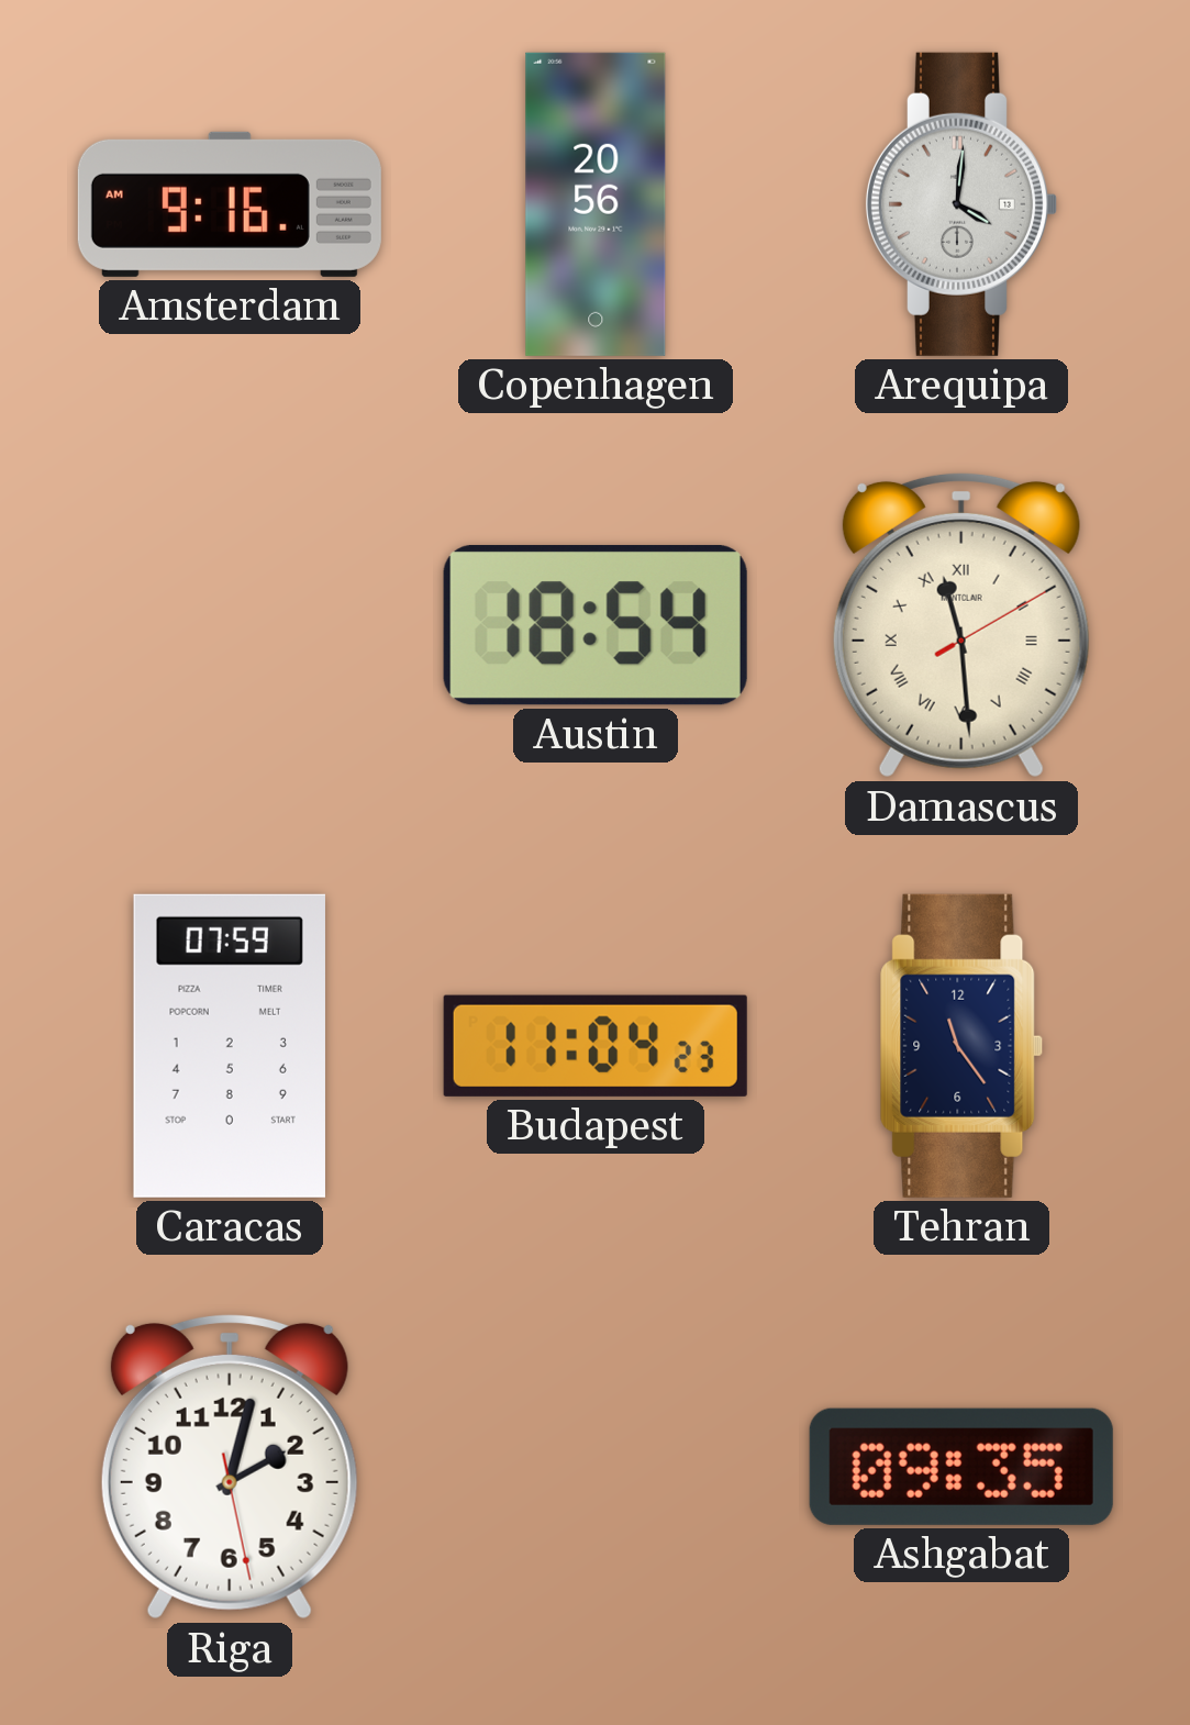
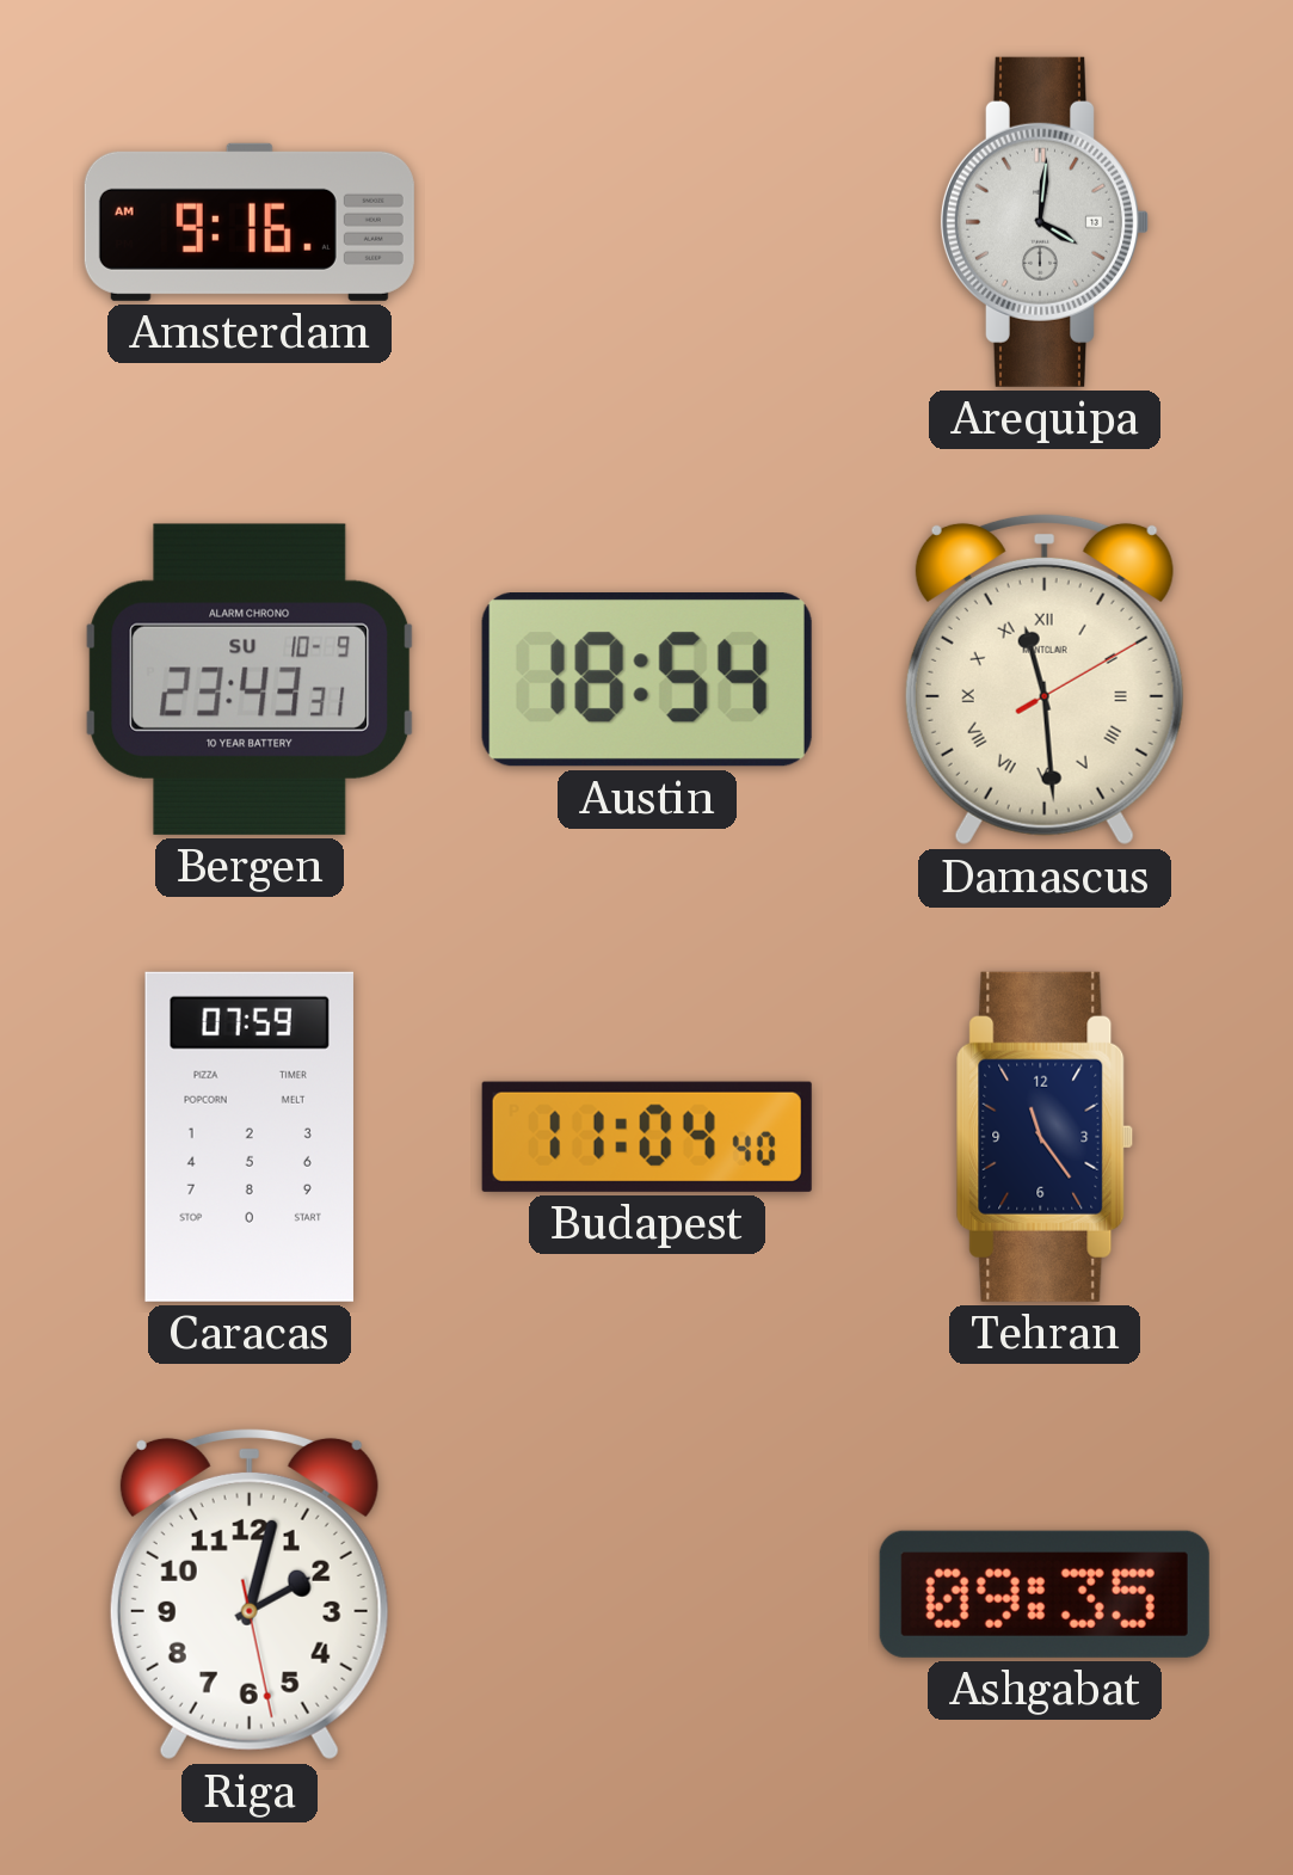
Copenhagen: 20:56 -> none (596, 204)
Bergen: none -> 23:43 (250, 680)
Budapest: 11:04:23 -> 11:04:40 (647, 1137)
